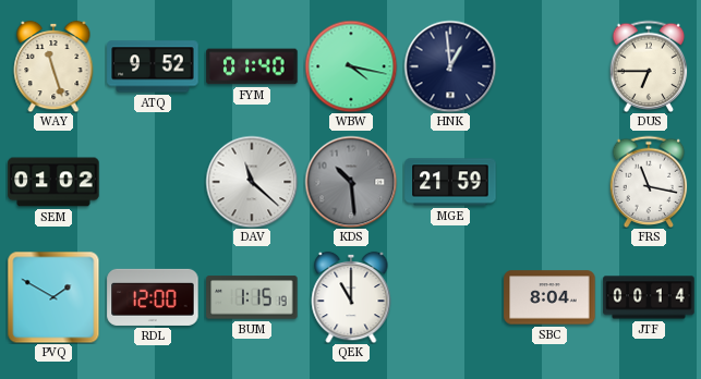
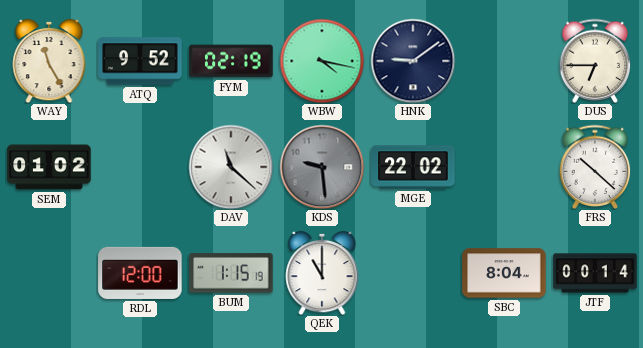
WAY: 11:27 -> 11:25 (49, 61)
FYM: 01:40 -> 02:19 (231, 61)
HNK: 12:59 -> 9:09 (413, 61)
KDS: 10:29 -> 9:29 (322, 167)
MGE: 21:59 -> 22:02 (413, 167)
FRS: 11:17 -> 10:22 (595, 166)
PVQ: 1:50 -> none (53, 297)
